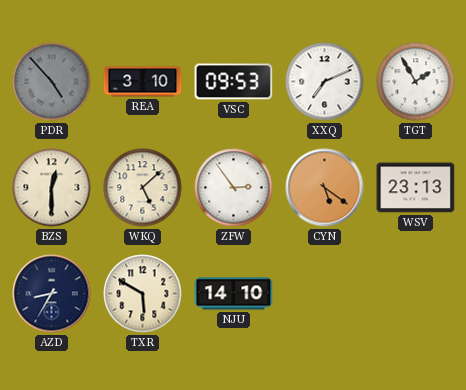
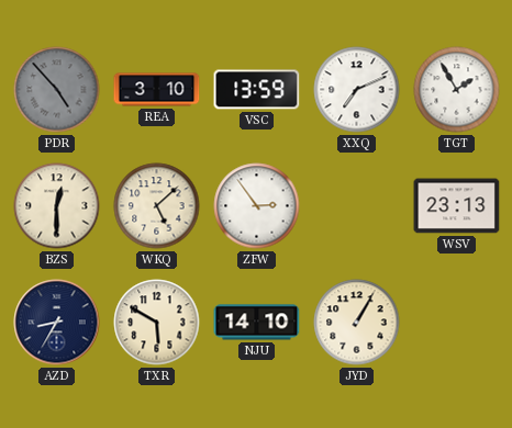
VSC: 09:53 -> 13:59 (257, 90)
CYN: 5:21 -> none (325, 188)
JYD: none -> 1:05 (357, 323)
